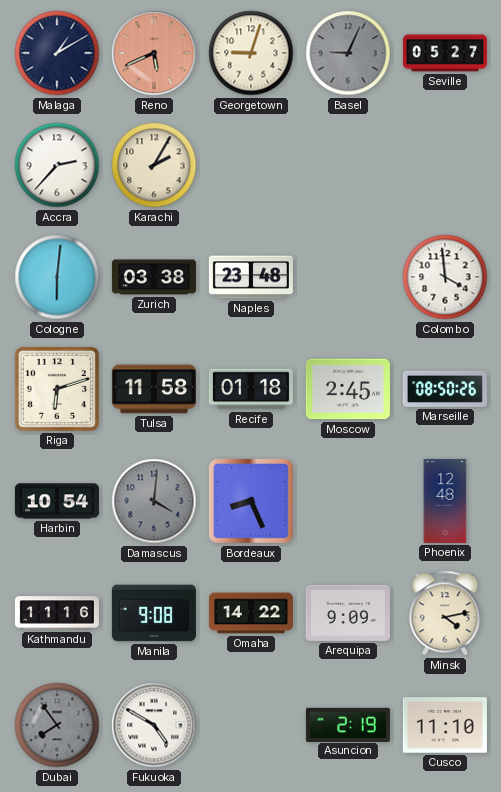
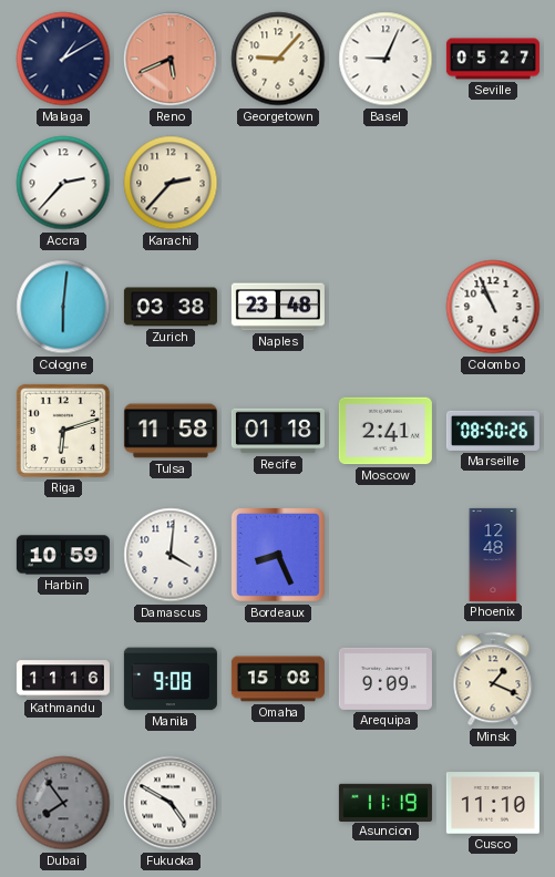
Georgetown: 9:03 -> 9:07 (278, 59)
Basel dial: grey -> white (386, 59)
Karachi: 2:05 -> 2:37 (171, 183)
Colombo: 3:59 -> 10:56 (493, 307)
Moscow: 2:45 -> 2:41 (386, 431)
Harbin: 10:54 -> 10:59 (63, 555)
Damascus dial: grey -> white (171, 555)
Omaha: 14:22 -> 15:08 (278, 679)
Minsk: 4:13 -> 1:19 (493, 679)
Asuncion: 2:19 -> 11:19 (386, 802)
